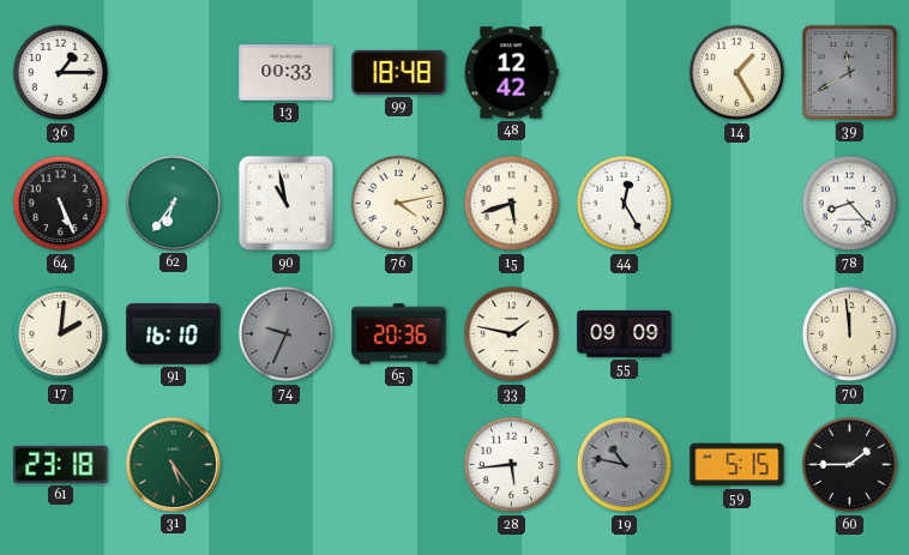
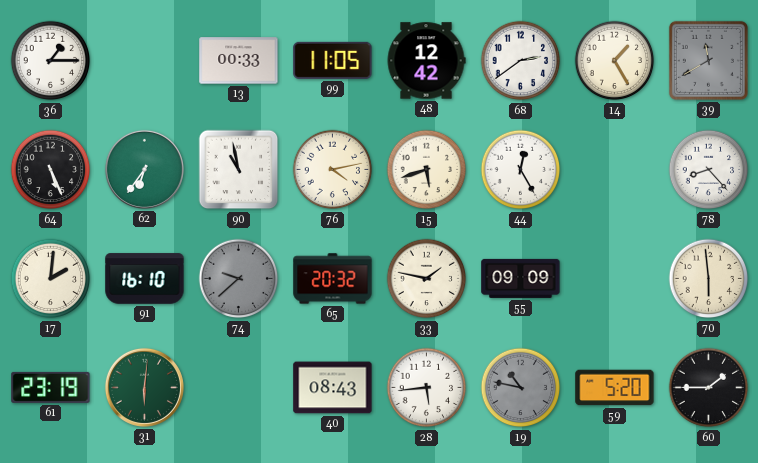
99: 18:48 -> 11:05 (333, 60)
68: none -> 2:39 (521, 61)
74: 9:34 -> 9:38 (239, 279)
65: 20:36 -> 20:32 (333, 279)
70: 11:59 -> 5:59 (709, 279)
61: 23:18 -> 23:19 (51, 387)
31: 5:24 -> 6:01 (144, 387)
40: none -> 08:43 (333, 388)
59: 5:15 -> 5:20 (615, 388)
